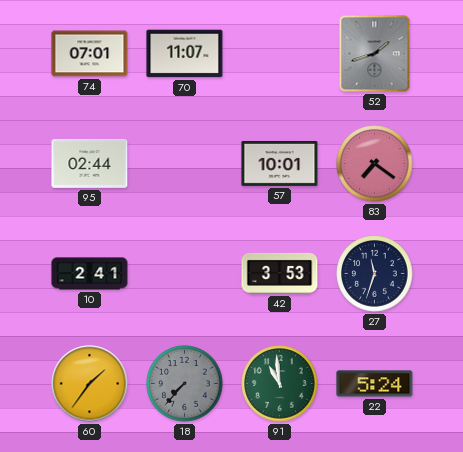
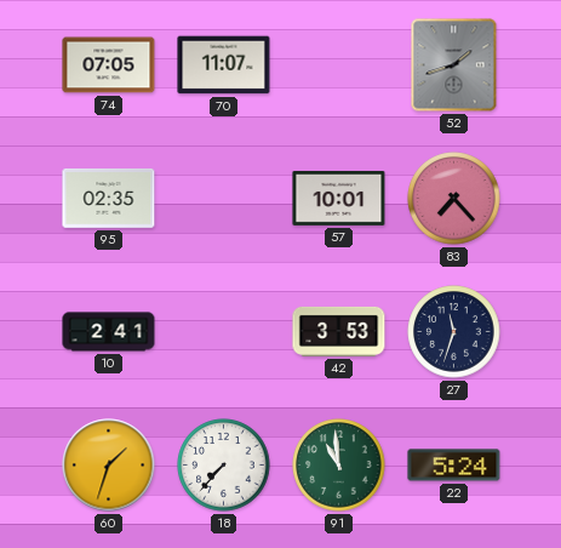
74: 07:01 -> 07:05 (109, 65)
95: 02:44 -> 02:35 (109, 198)
83: 7:21 -> 7:23 (454, 199)
60: 1:36 -> 1:33 (109, 466)
18 dial: grey -> white (224, 466)
